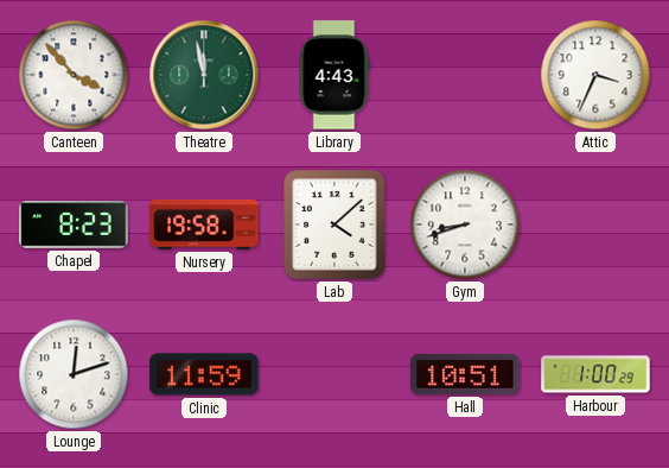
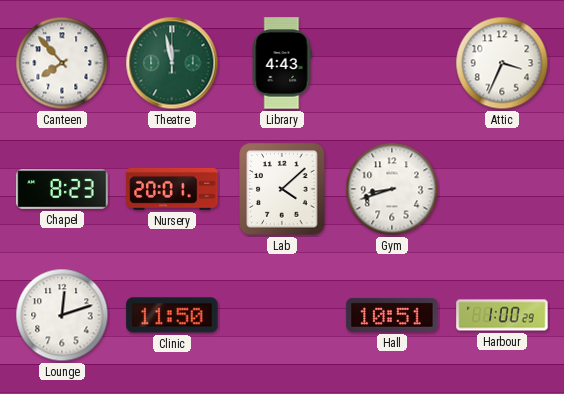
Canteen: 3:53 -> 7:53 (62, 63)
Nursery: 19:58 -> 20:01 (172, 189)
Clinic: 11:59 -> 11:50 (172, 315)
